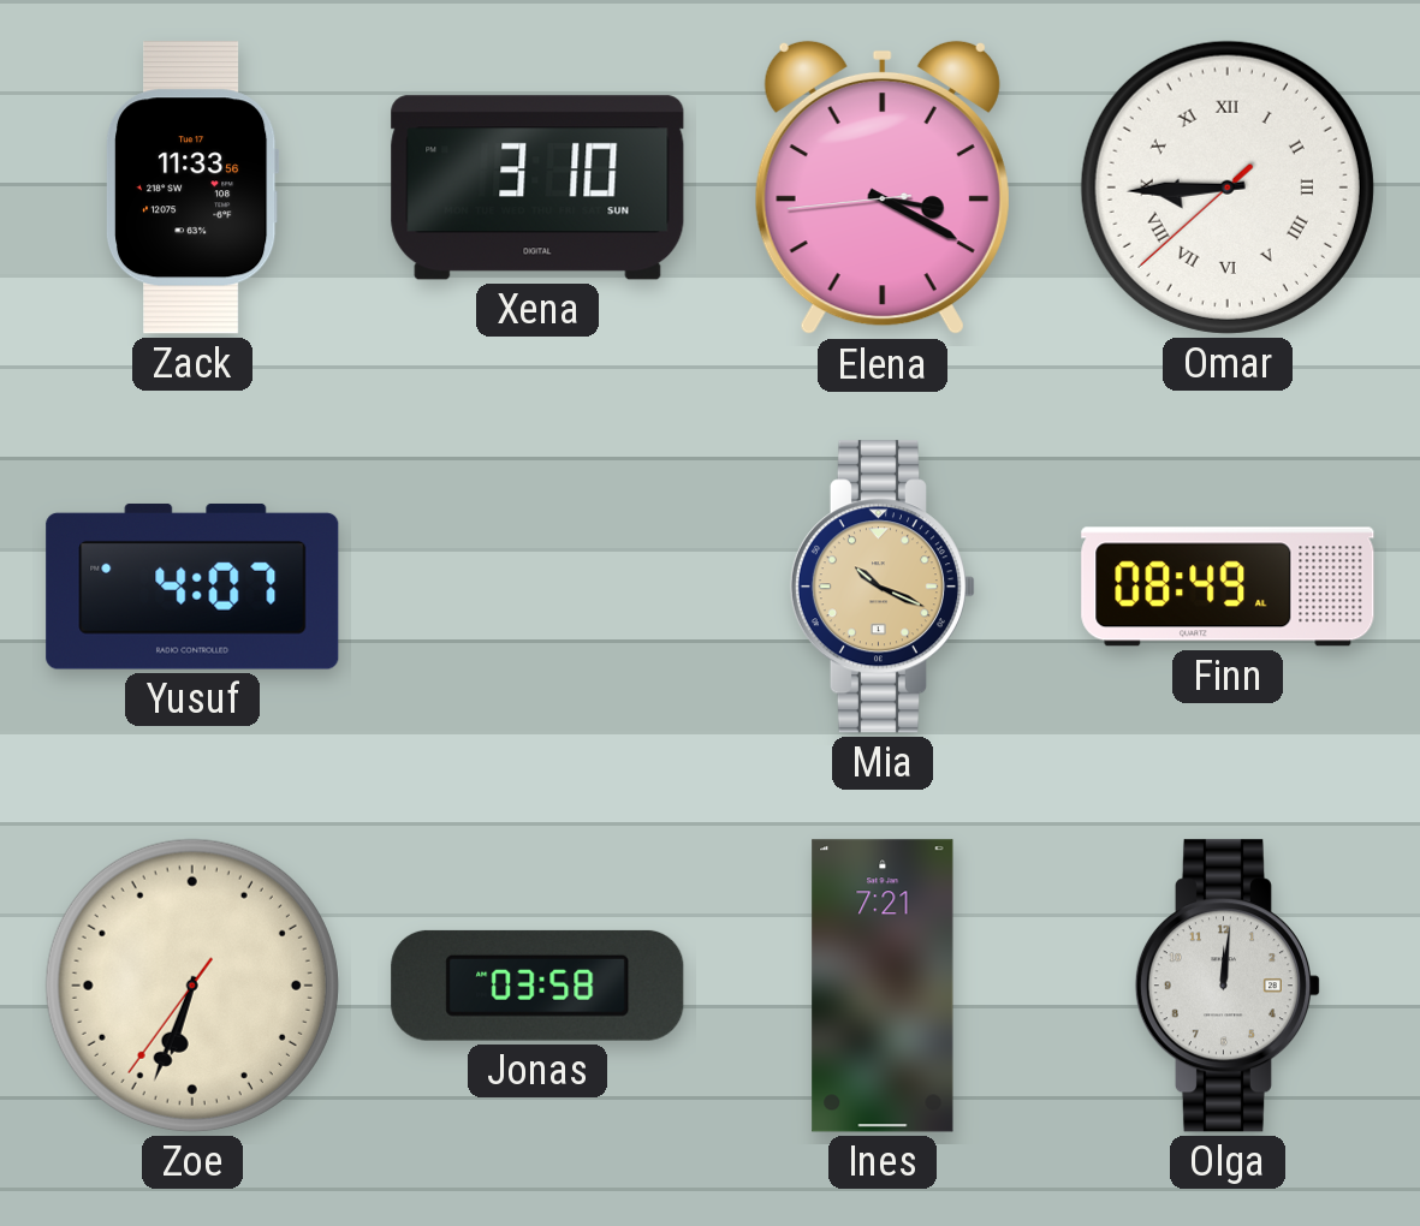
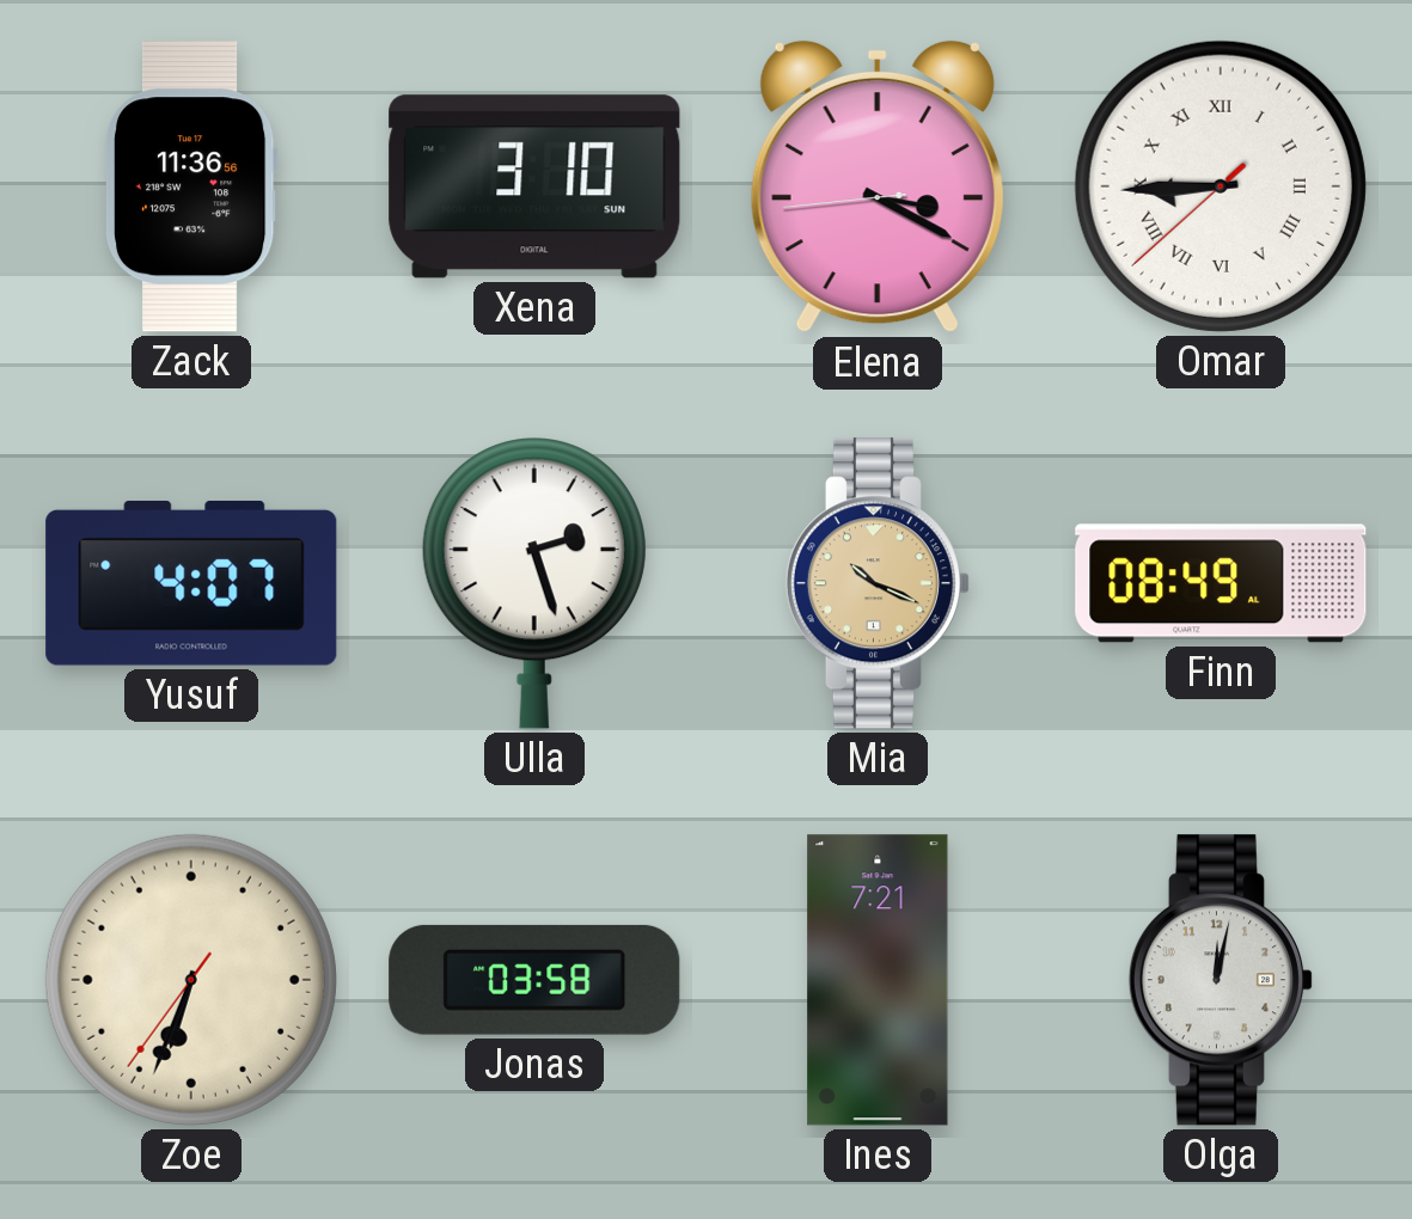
Zack: 11:33 -> 11:36 (191, 186)
Ulla: none -> 2:27 (534, 583)
Olga: 12:01 -> 12:02 (1220, 980)
